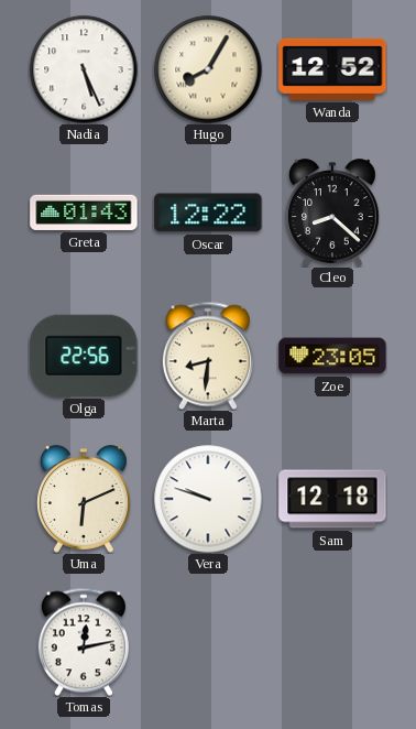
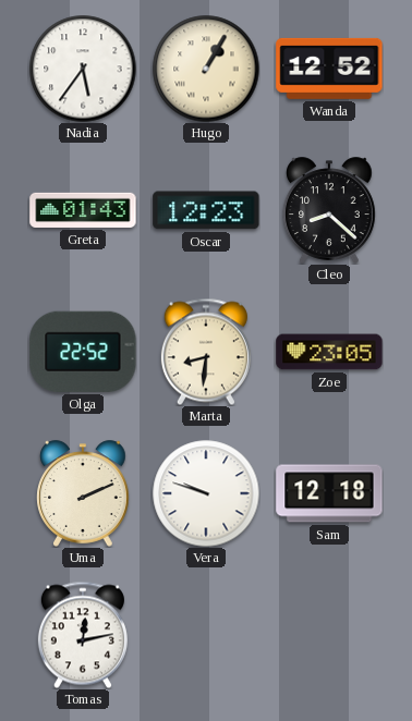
Nadia: 5:26 -> 5:36 (83, 69)
Hugo: 8:05 -> 1:05 (206, 69)
Oscar: 12:22 -> 12:23 (206, 210)
Olga: 22:56 -> 22:52 (83, 352)
Uma: 6:11 -> 2:11 (83, 493)
